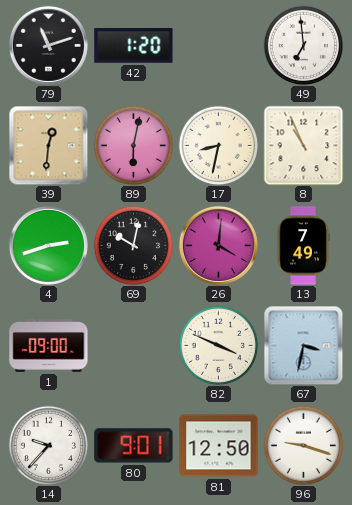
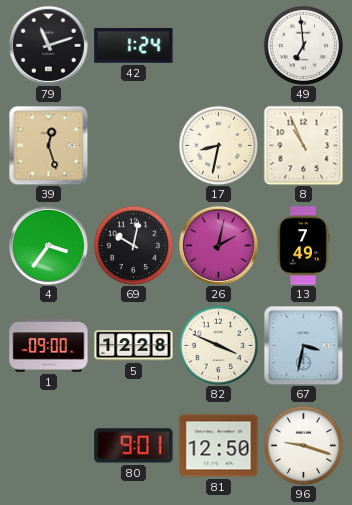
42: 1:20 -> 1:24 (134, 46)
39: 12:31 -> 12:27 (48, 145)
89: 6:02 -> none (133, 145)
4: 2:42 -> 3:36 (48, 245)
26: 4:01 -> 2:02 (218, 245)
5: none -> 12:28 (134, 346)
14: 9:37 -> none (48, 445)
